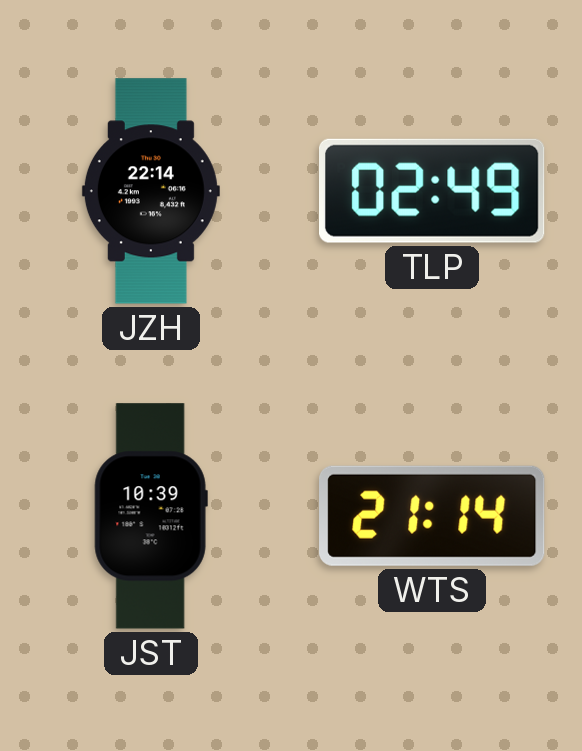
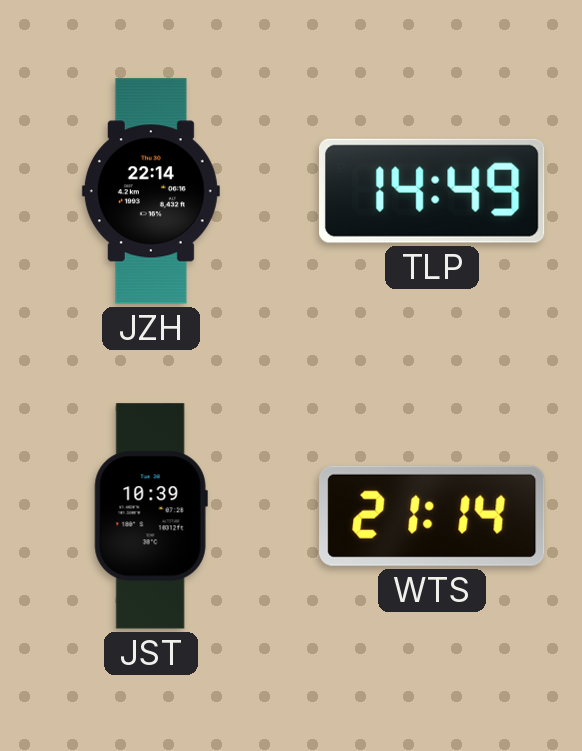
TLP: 02:49 -> 14:49 (433, 191)
